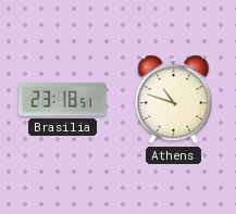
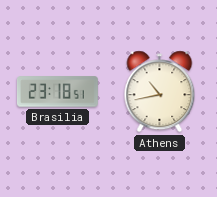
Athens: 10:48 -> 10:43 (160, 92)
